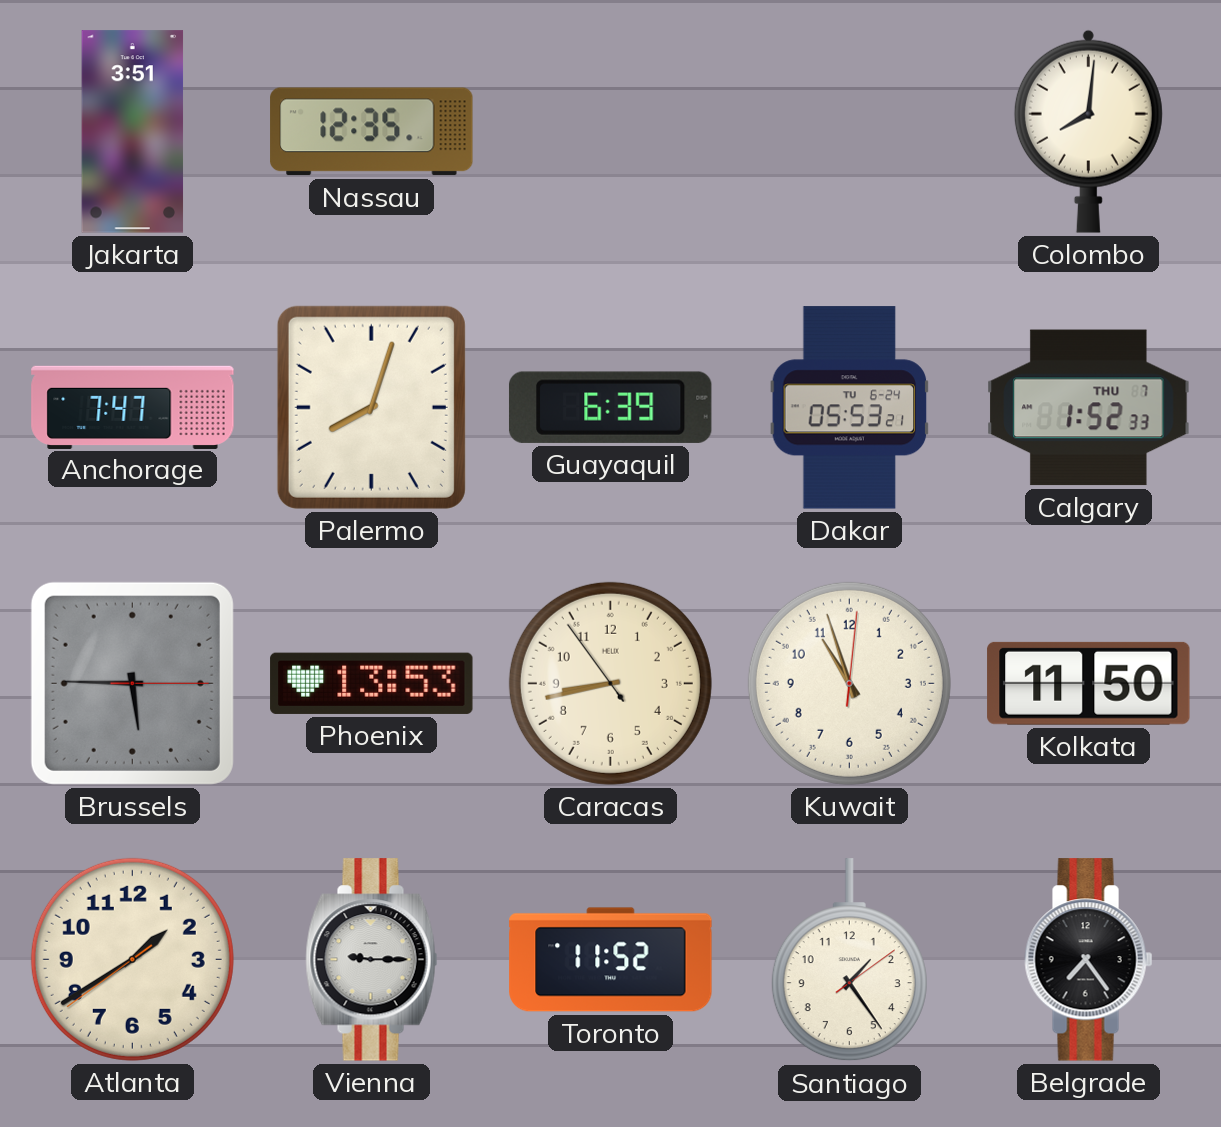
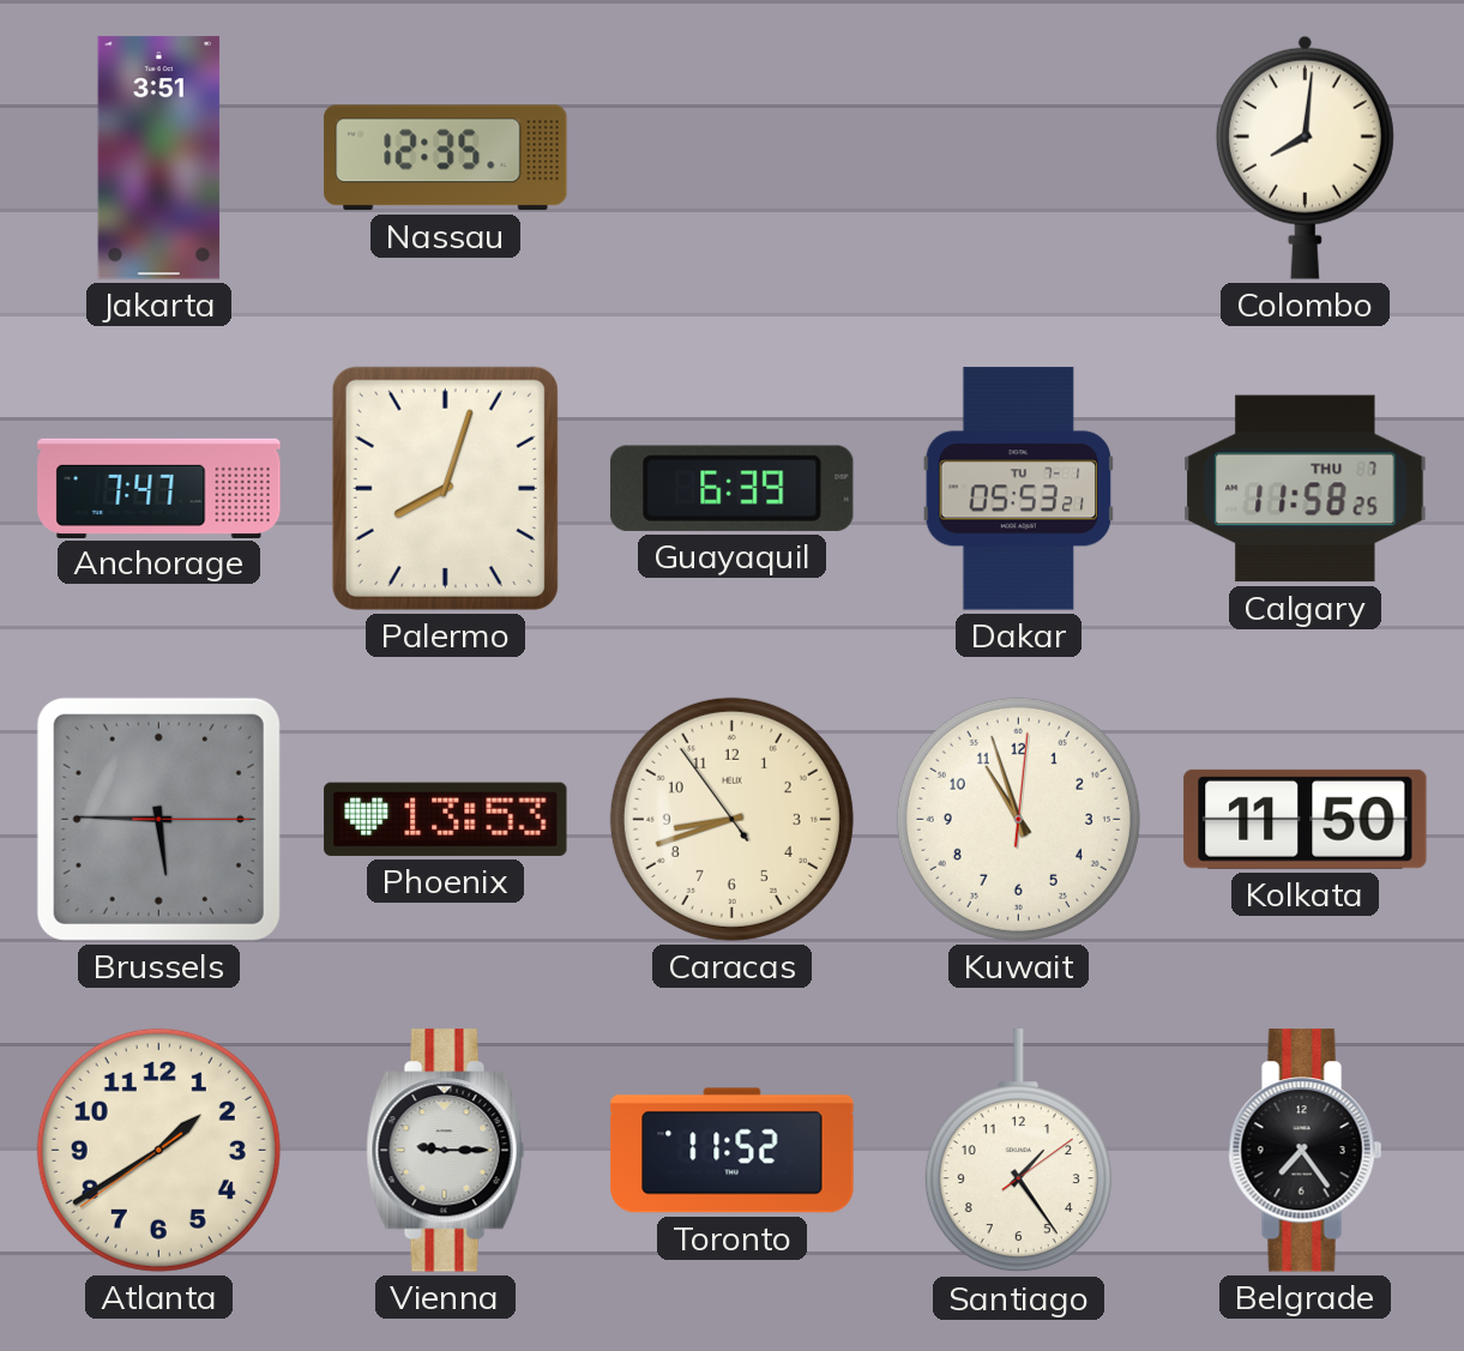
Dakar date: TU 6-24 -> TU 7-1 (1019, 489)
Calgary: 1:52 -> 11:58 (1306, 489)
Caracas: 8:42 -> 8:41 (731, 819)
